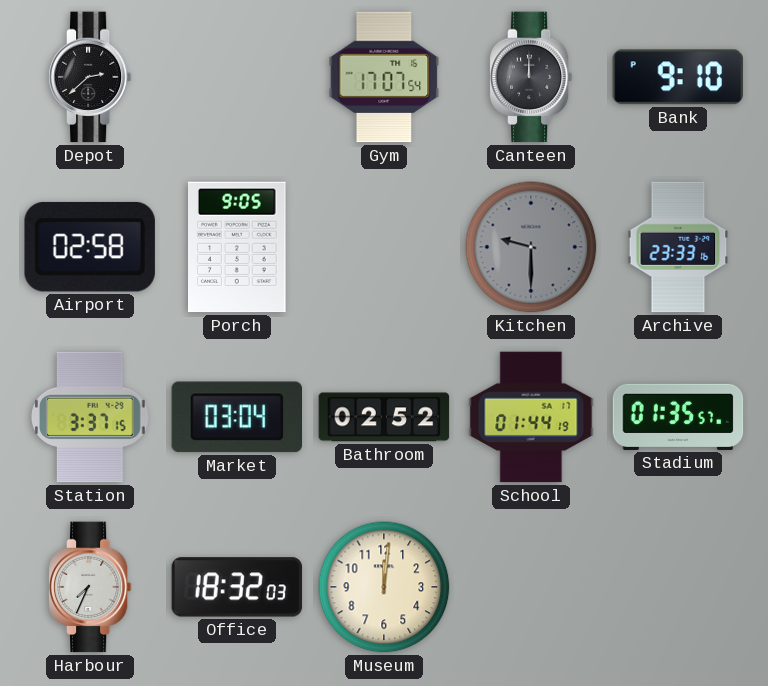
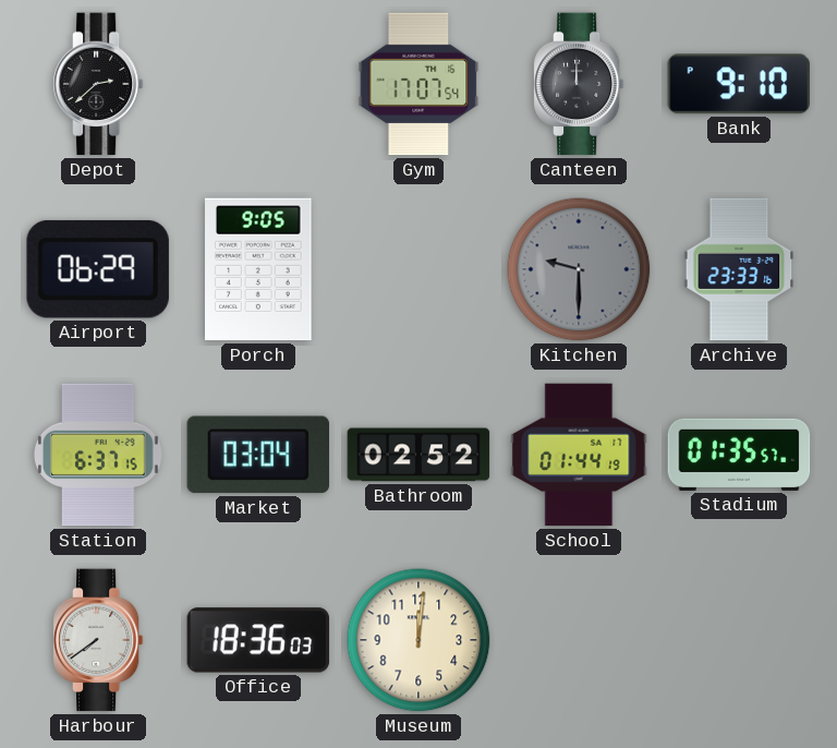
Airport: 02:58 -> 06:29 (98, 269)
Station: 3:37 -> 6:37 (99, 455)
Harbour: 7:34 -> 7:39 (98, 640)
Office: 18:32 -> 18:36 (258, 640)
